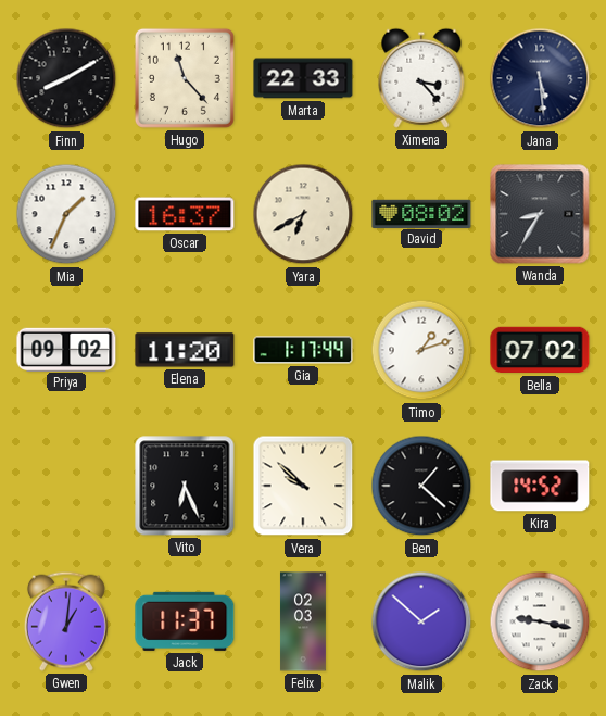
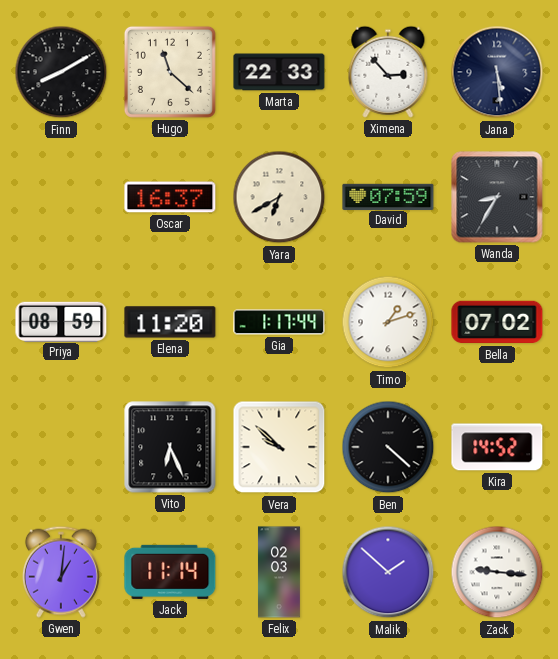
Hugo: 11:23 -> 11:22 (170, 72)
Ximena: 3:23 -> 2:53 (388, 72)
Mia: 1:34 -> none (66, 214)
David: 08:02 -> 07:59 (388, 196)
Priya: 09:02 -> 08:59 (61, 321)
Ben: 1:22 -> 4:22 (388, 447)
Jack: 11:37 -> 11:14 (170, 572)
Zack: 9:17 -> 9:16 (497, 572)
